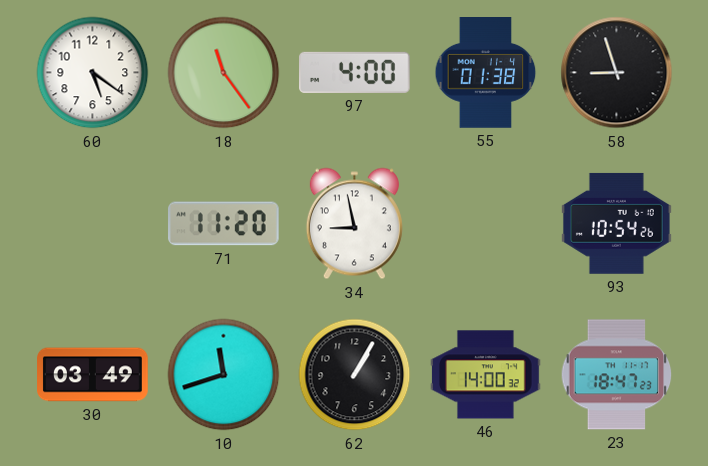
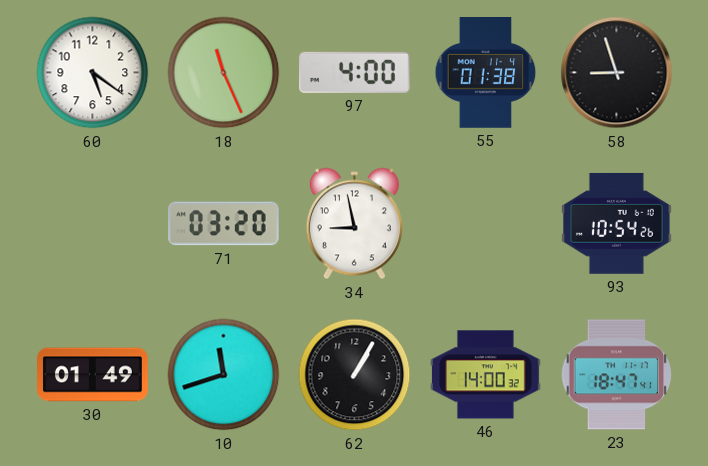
18: 11:24 -> 11:26 (224, 73)
71: 11:20 -> 03:20 (224, 224)
30: 03:49 -> 01:49 (93, 375)
23: 18:47:23 -> 18:47:41 (617, 375)
